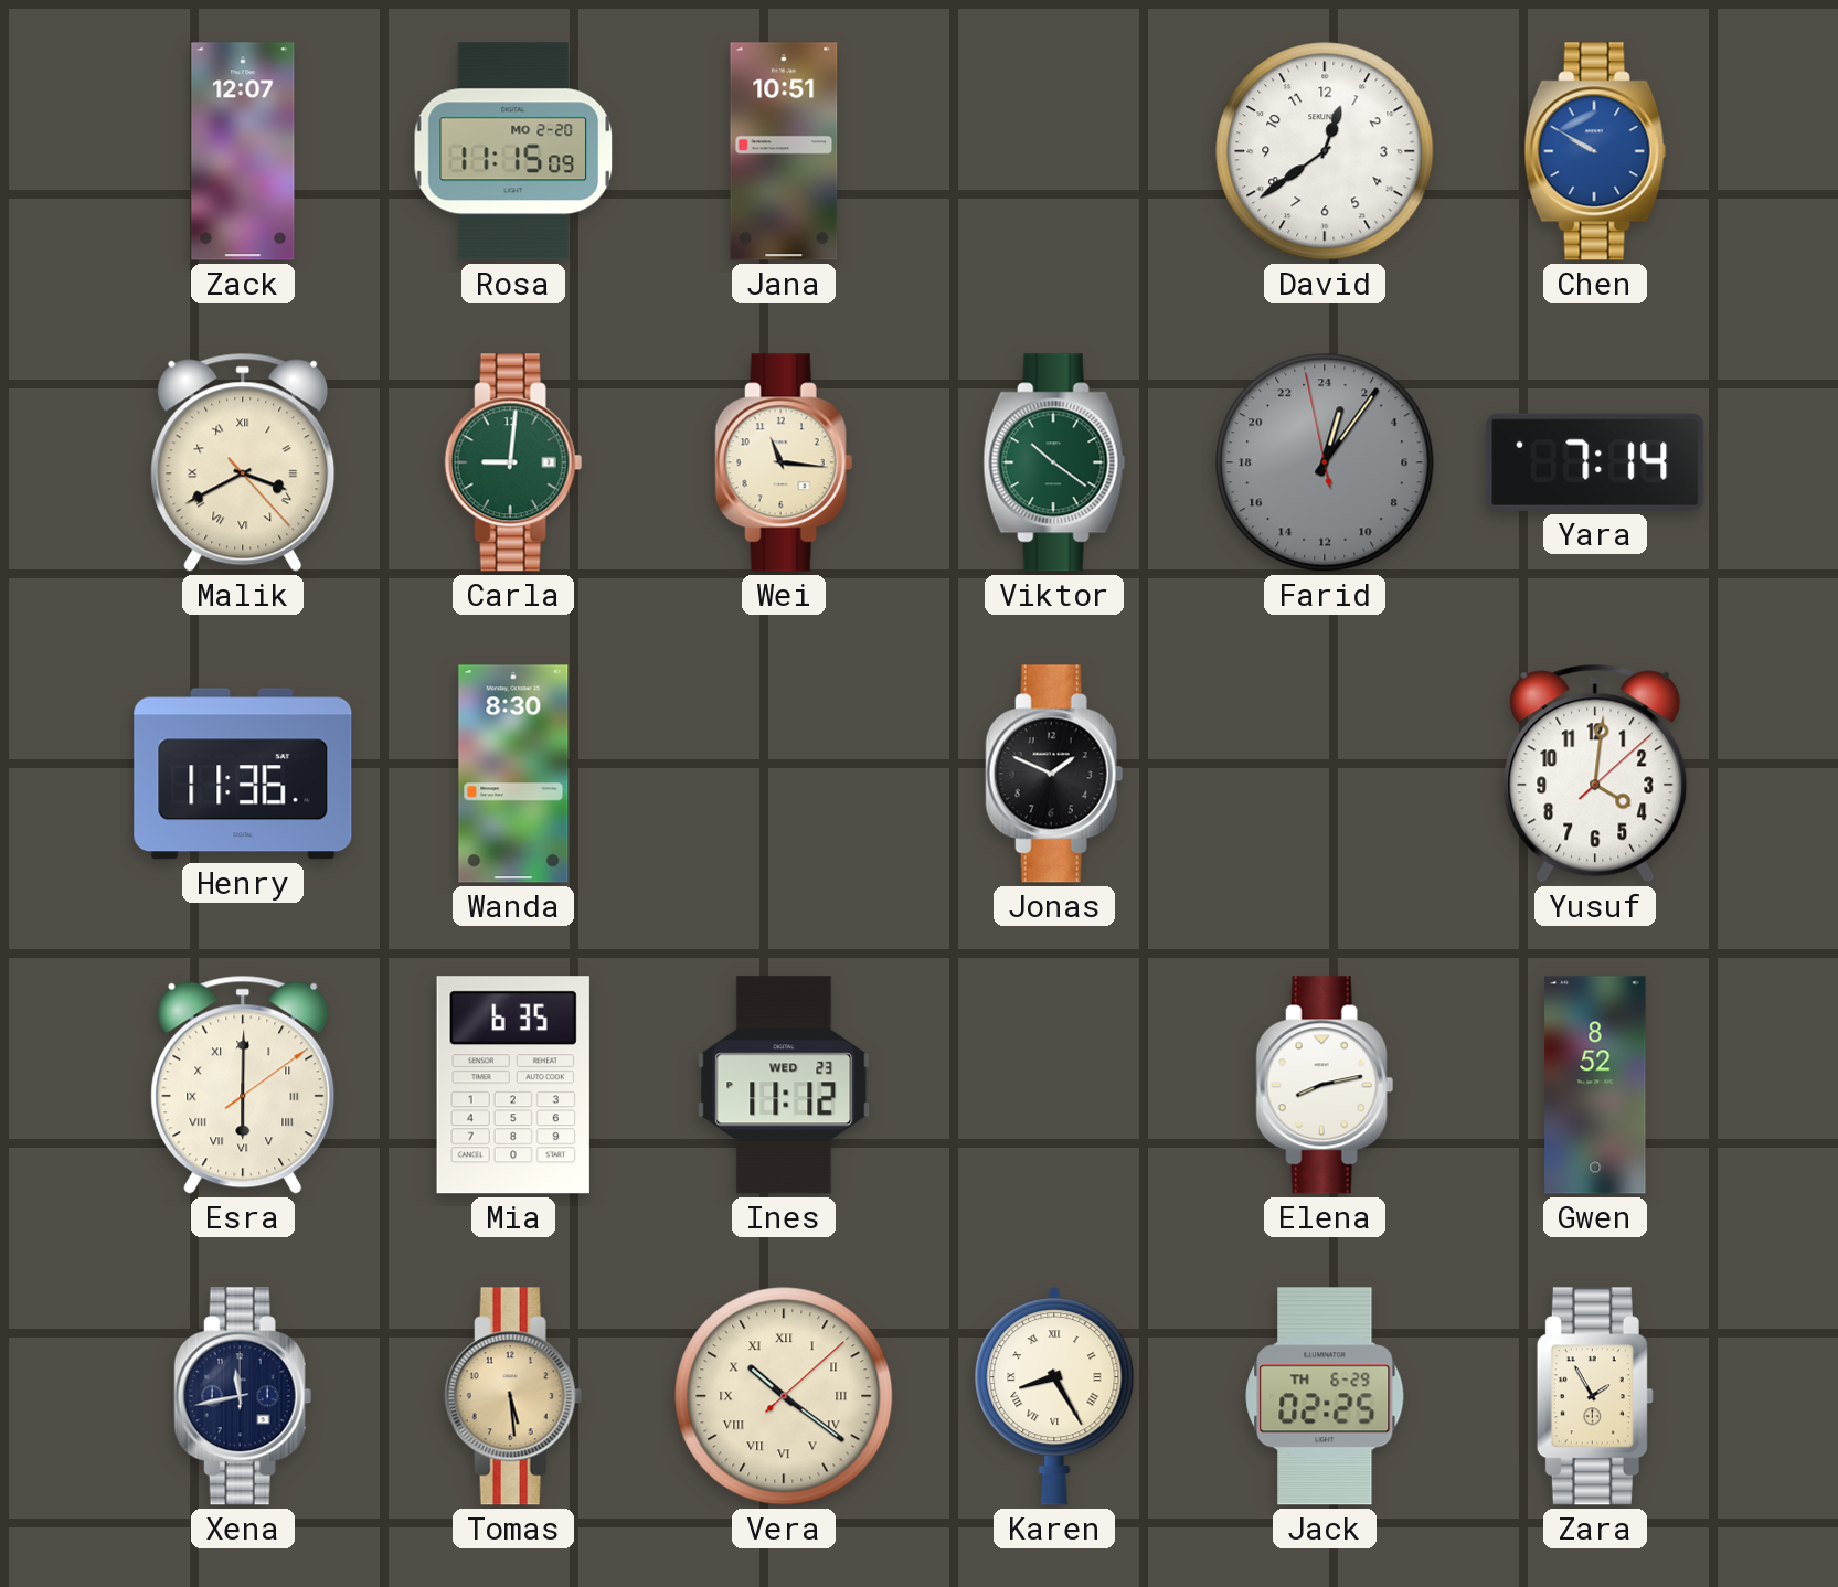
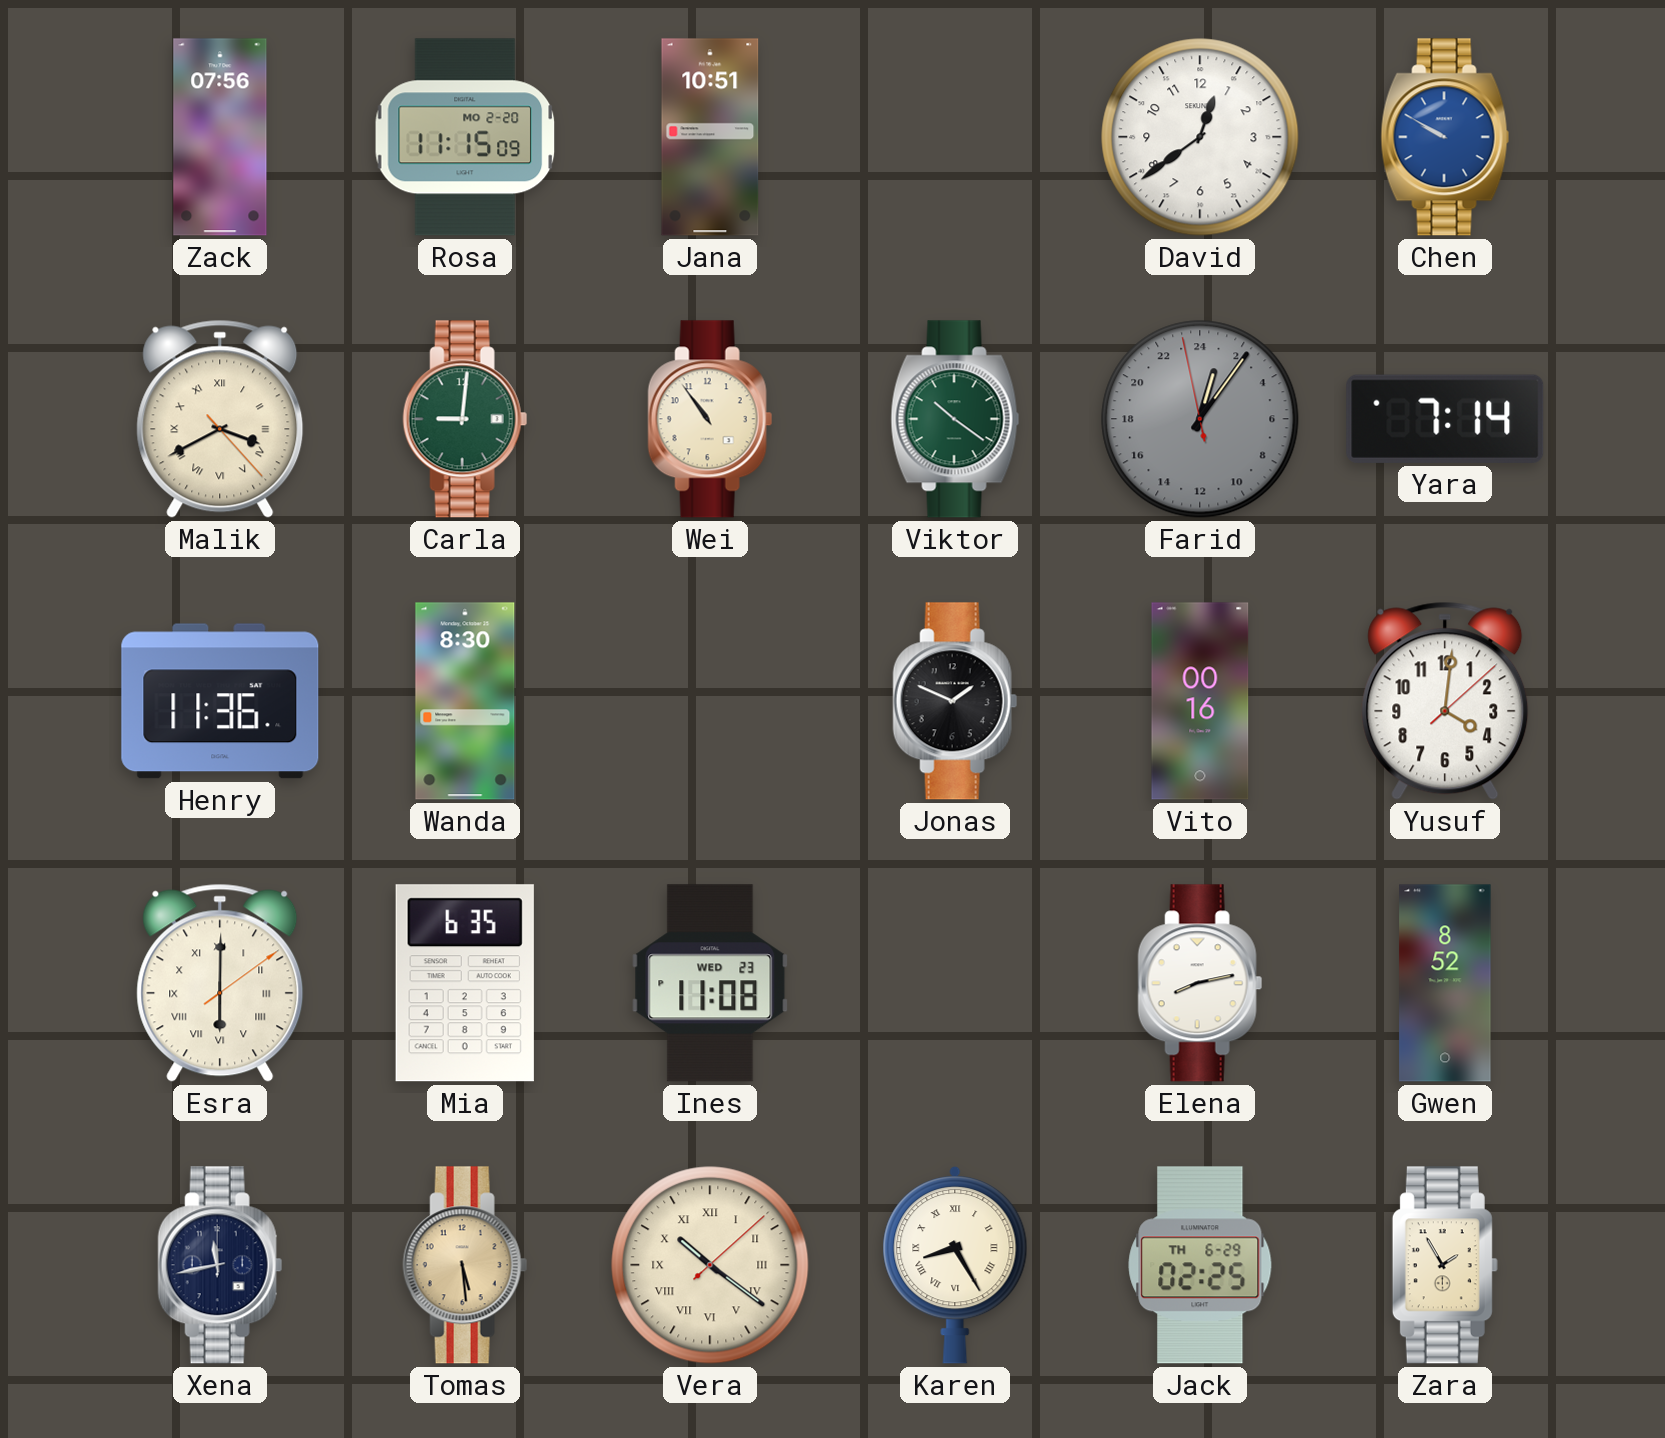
Zack: 12:07 -> 07:56 (220, 137)
Wei: 11:16 -> 10:54 (710, 419)
Vito: none -> 00:16 (1200, 701)
Ines: 11:12 -> 11:08 (710, 983)
